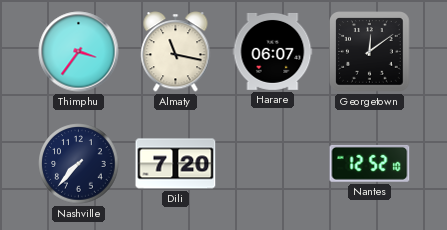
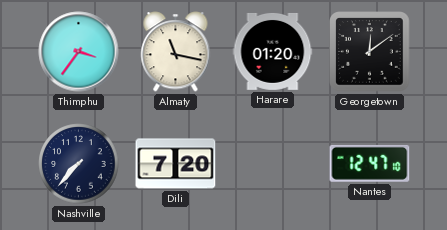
Harare: 06:07 -> 01:20 (273, 51)
Nantes: 12:52 -> 12:47 (370, 163)
